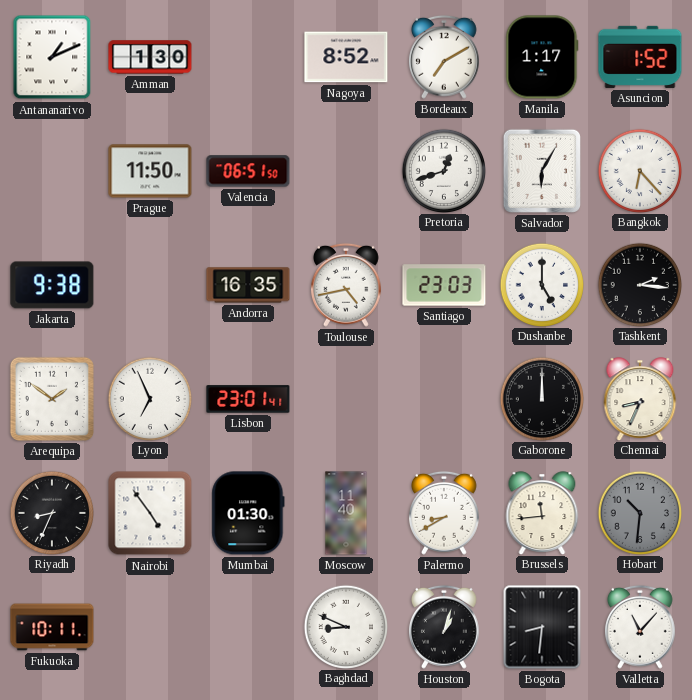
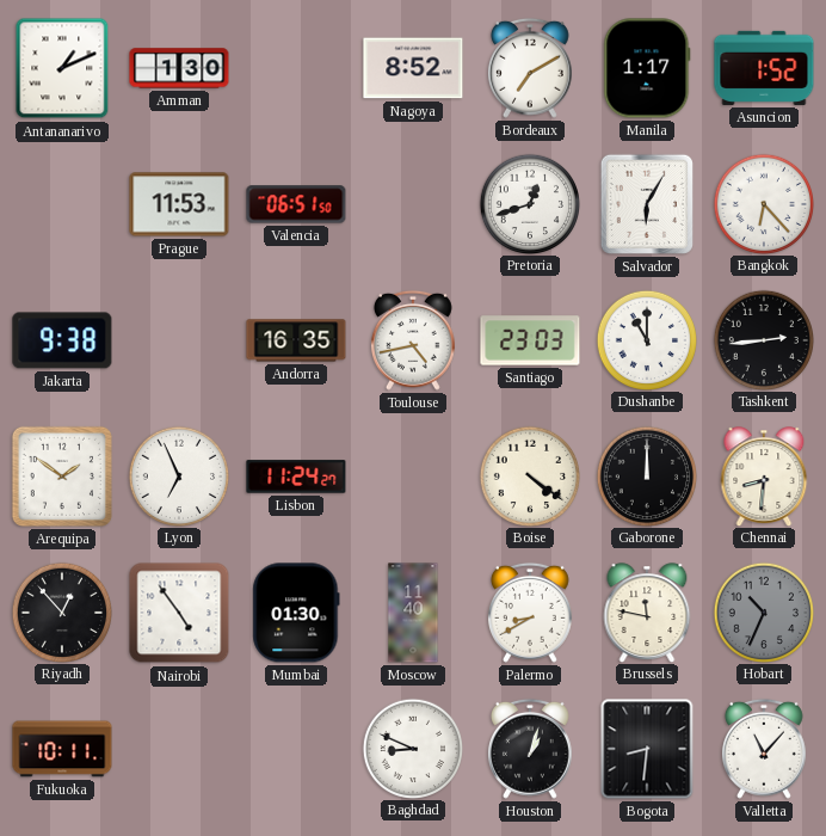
Prague: 11:50 -> 11:53 (179, 204)
Dushanbe: 5:00 -> 11:00 (646, 339)
Tashkent: 2:16 -> 2:44 (763, 339)
Lisbon: 23:01 -> 11:24 (296, 477)
Boise: none -> 4:21 (529, 475)
Chennai: 8:34 -> 8:31 (764, 477)
Riyadh: 8:34 -> 12:53 (61, 611)
Brussels: 11:44 -> 11:47 (647, 613)
Hobart: 10:31 -> 10:34 (763, 611)
